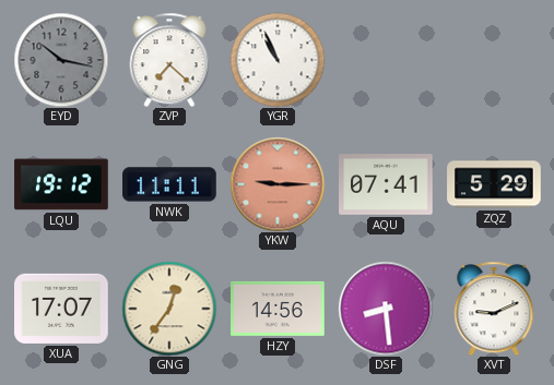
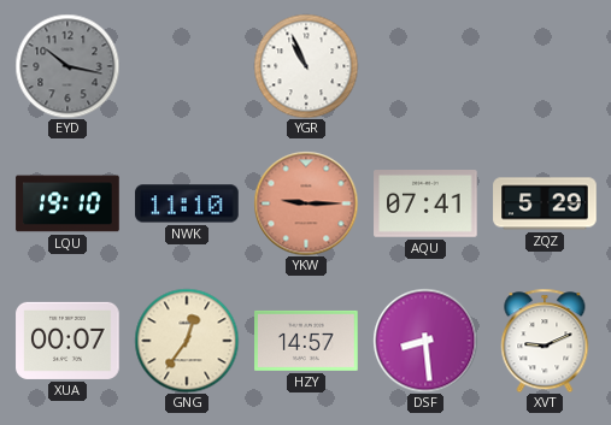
ZVP: 7:22 -> none (169, 60)
LQU: 19:12 -> 19:10 (67, 203)
NWK: 11:11 -> 11:10 (187, 203)
XUA: 17:07 -> 00:07 (67, 341)
HZY: 14:56 -> 14:57 (306, 341)
